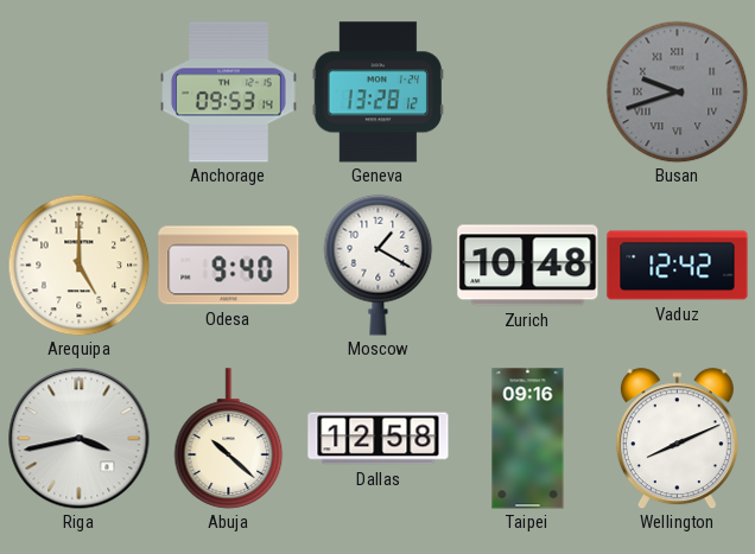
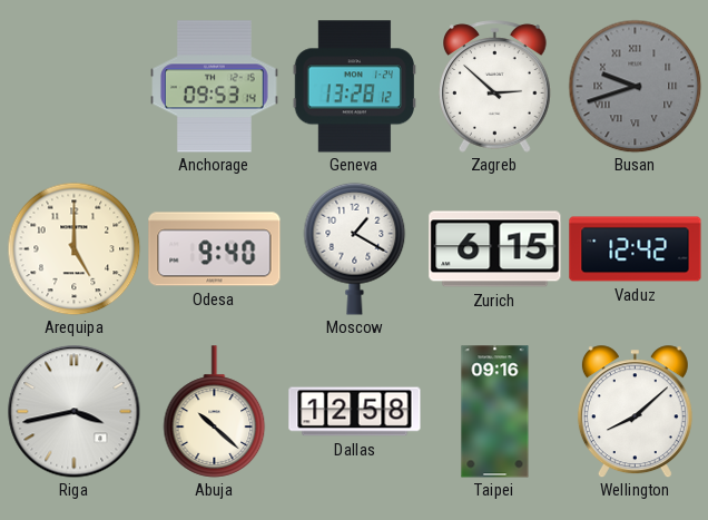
Zagreb: none -> 2:52 (495, 87)
Zurich: 10:48 -> 6:15 (495, 249)
Wellington: 8:11 -> 8:08 (635, 412)
